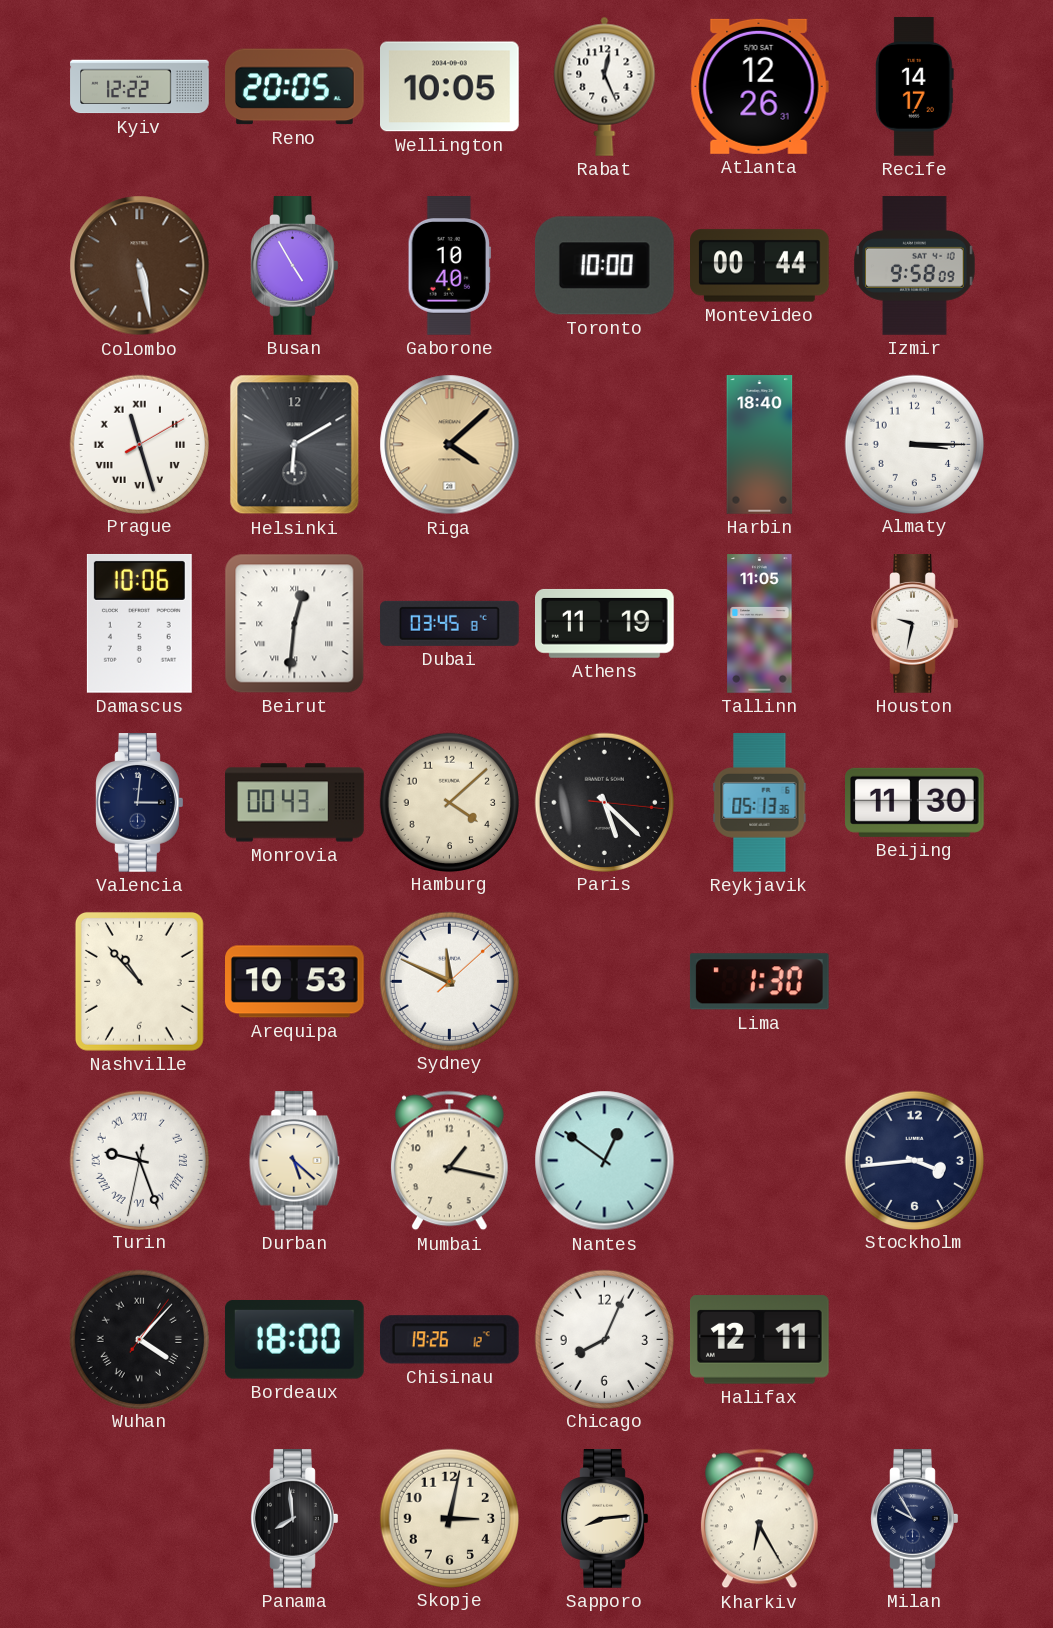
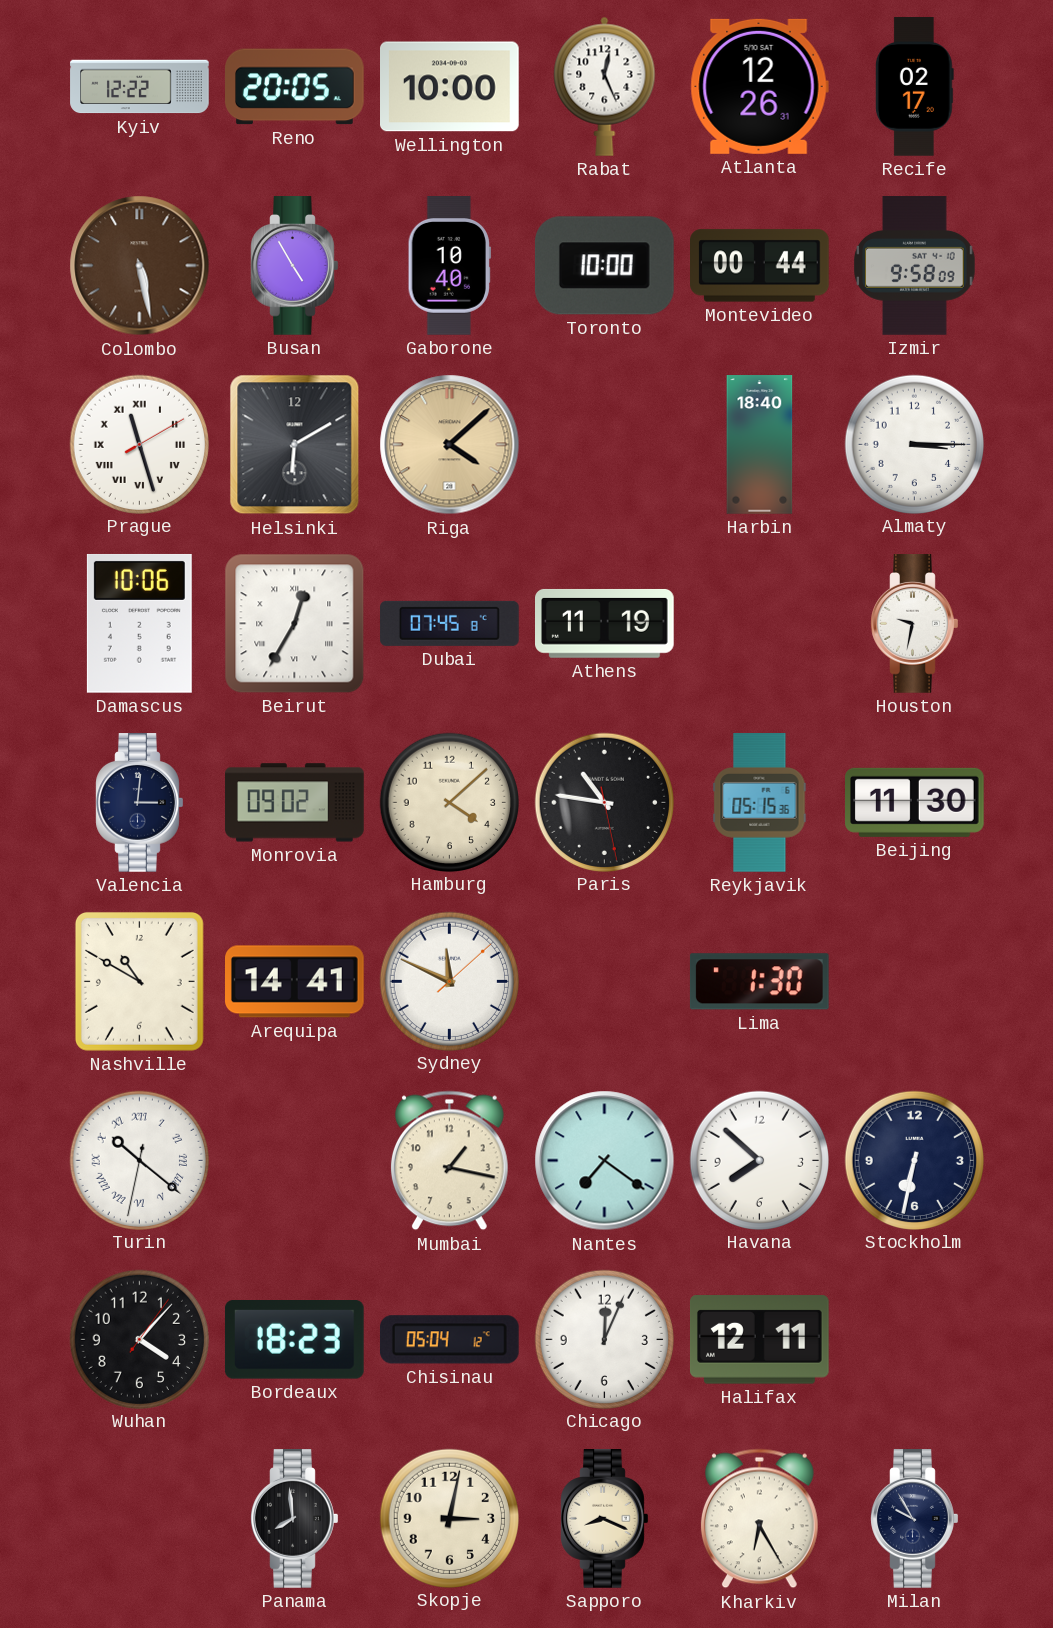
Wellington: 10:05 -> 10:00 (450, 87)
Recife: 14:17 -> 02:17 (914, 87)
Beirut: 12:31 -> 12:35 (295, 624)
Dubai: 03:45 -> 07:45 (450, 623)
Tallinn: 11:05 -> none (760, 624)
Monrovia: 00:43 -> 09:02 (295, 803)
Paris: 5:22 -> 10:46 (604, 802)
Reykjavik: 05:13 -> 05:15 (760, 803)
Nashville: 10:53 -> 10:50 (139, 981)
Arequipa: 10:53 -> 14:41 (295, 982)
Turin: 9:26 -> 10:21 (139, 1160)
Durban: 5:22 -> none (295, 1161)
Nantes: 12:51 -> 7:21 (605, 1161)
Havana: none -> 7:52 (759, 1160)
Stockholm: 3:44 -> 6:32 (914, 1160)
Wuhan numerals: Roman -> Arabic (139, 1339)
Bordeaux: 18:00 -> 18:23 (294, 1340)
Chisinau: 19:26 -> 05:04 (449, 1340)
Chicago: 8:04 -> 12:04 (604, 1339)
Sapporo: 8:14 -> 8:19 (605, 1519)
